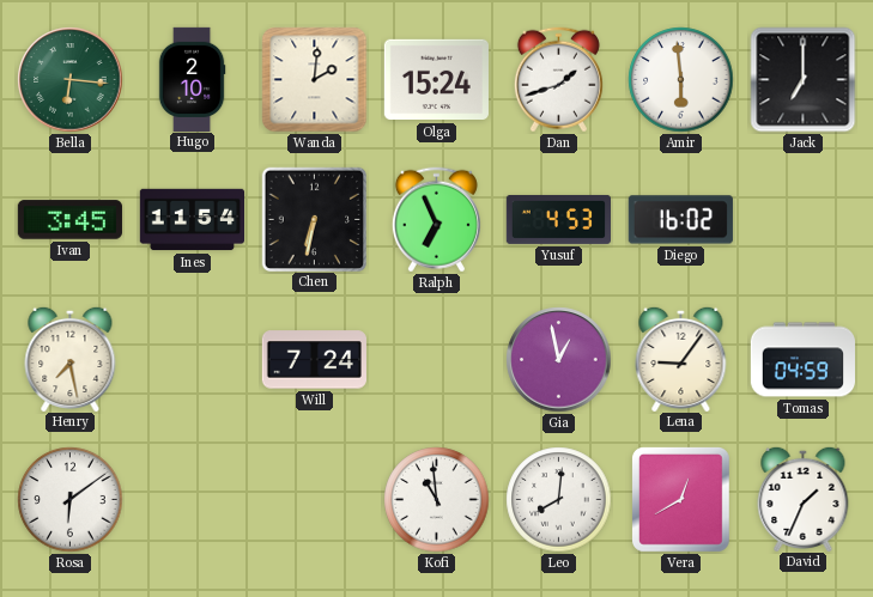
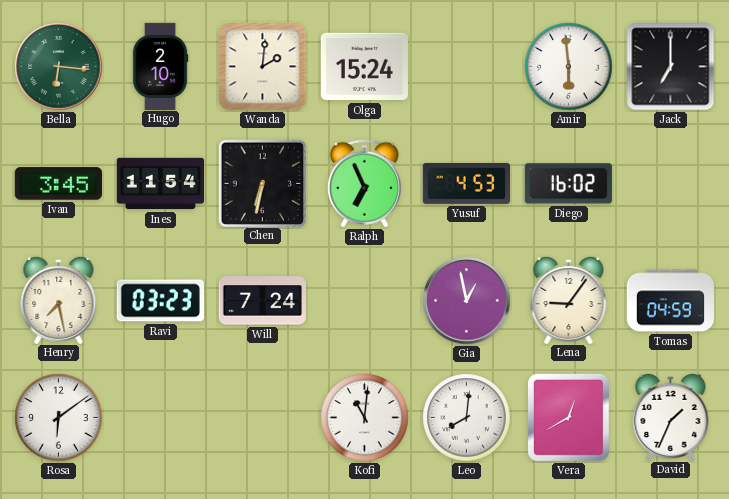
Dan: 1:42 -> none (558, 80)
Ravi: none -> 03:23 (160, 301)
Kofi: 10:59 -> 11:01 (365, 418)
